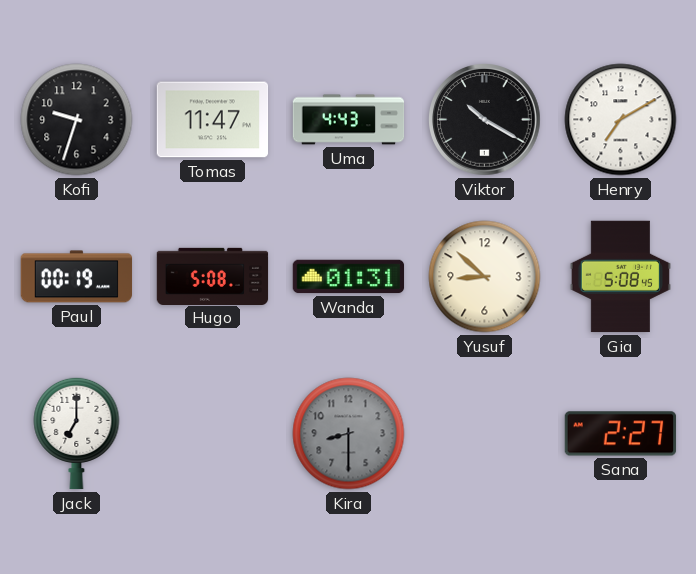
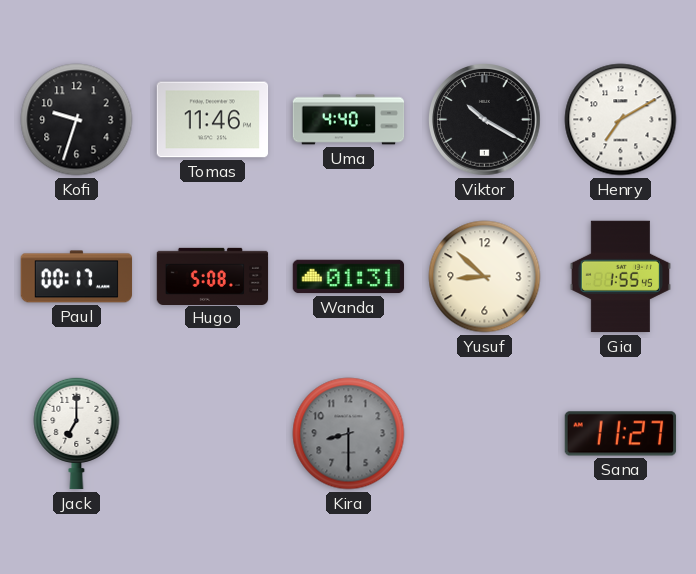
Tomas: 11:47 -> 11:46 (213, 120)
Uma: 4:43 -> 4:40 (349, 120)
Paul: 00:19 -> 00:17 (77, 277)
Gia: 5:08 -> 1:55 (620, 277)
Sana: 2:27 -> 11:27 (621, 434)
